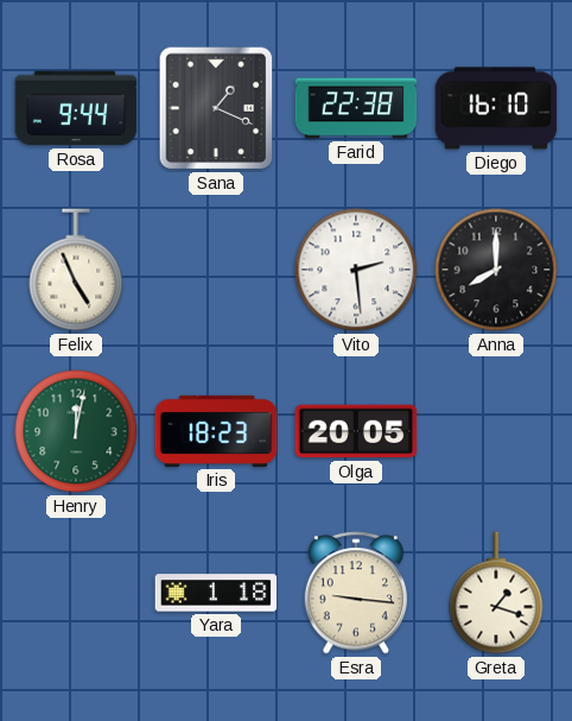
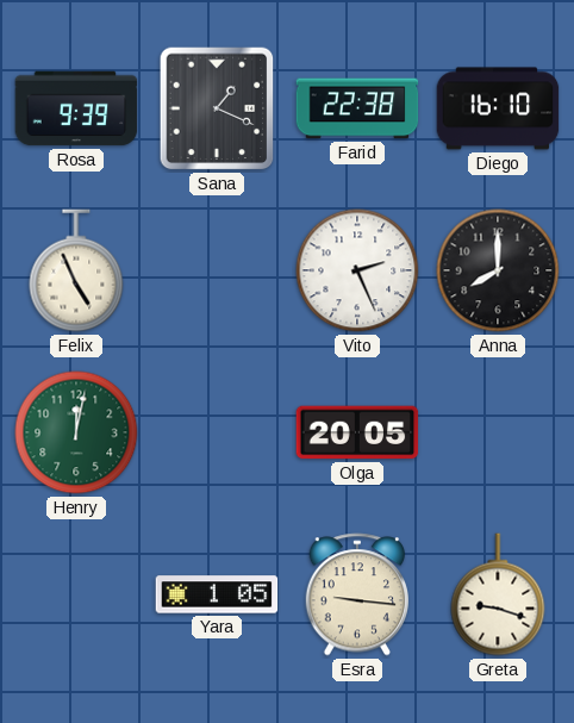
Rosa: 9:44 -> 9:39 (76, 108)
Vito: 2:29 -> 2:26 (357, 270)
Iris: 18:23 -> none (216, 431)
Yara: 1:18 -> 1:05 (217, 594)
Greta: 1:18 -> 9:18 (498, 594)
